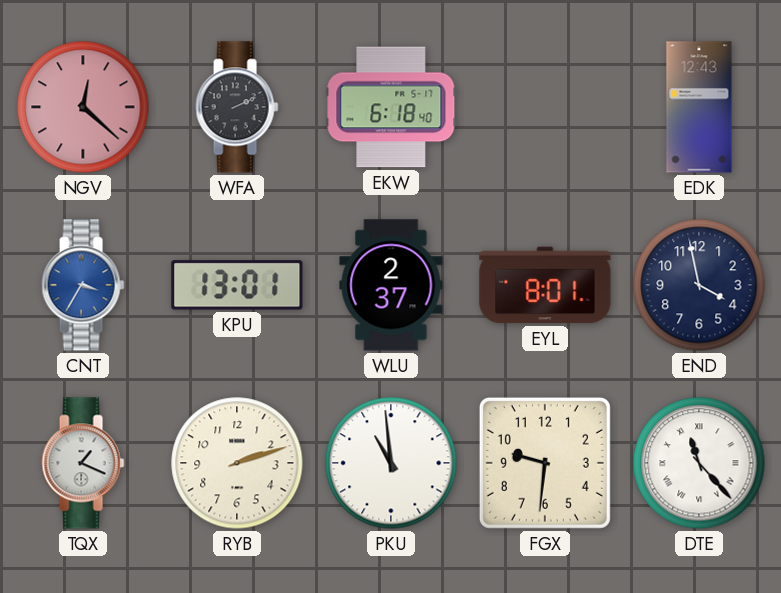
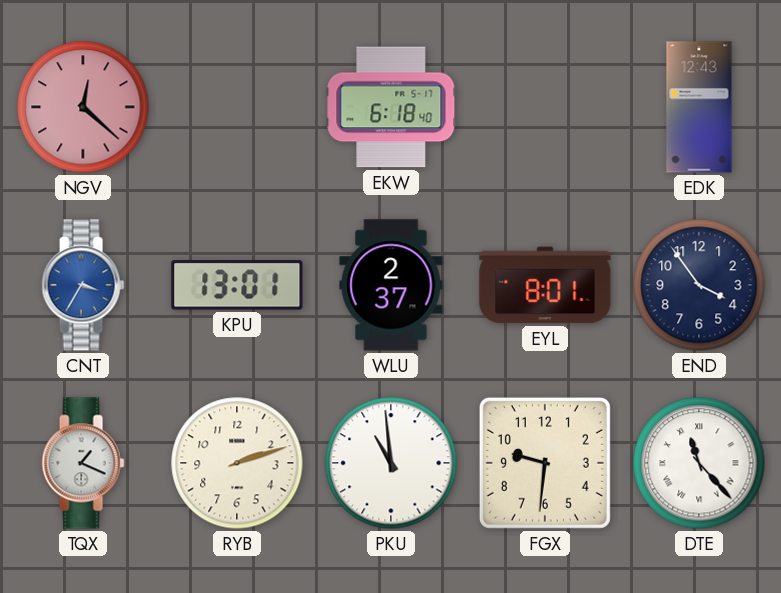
WFA: 2:11 -> none (237, 107)
END: 3:58 -> 3:54 (699, 285)
